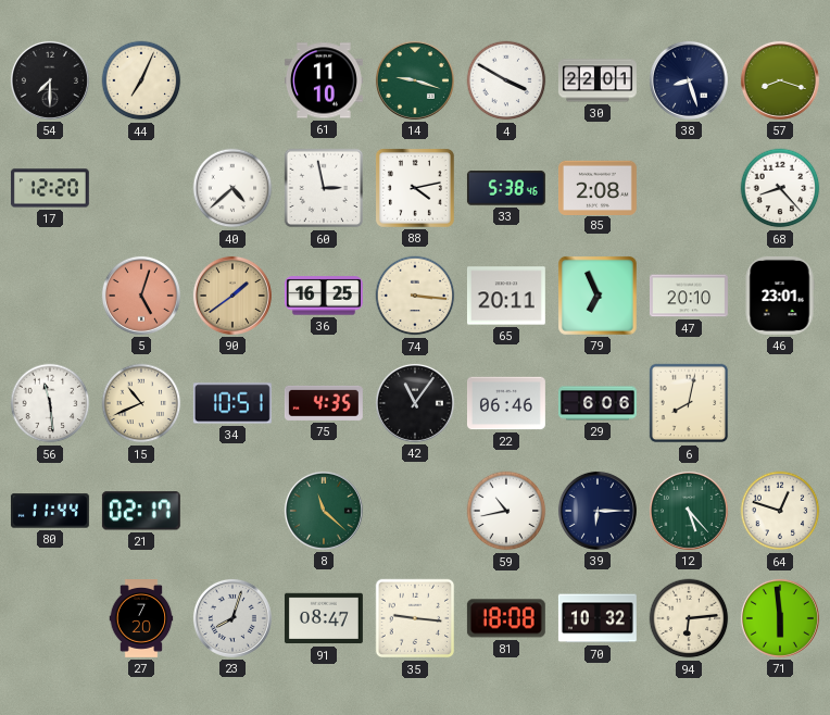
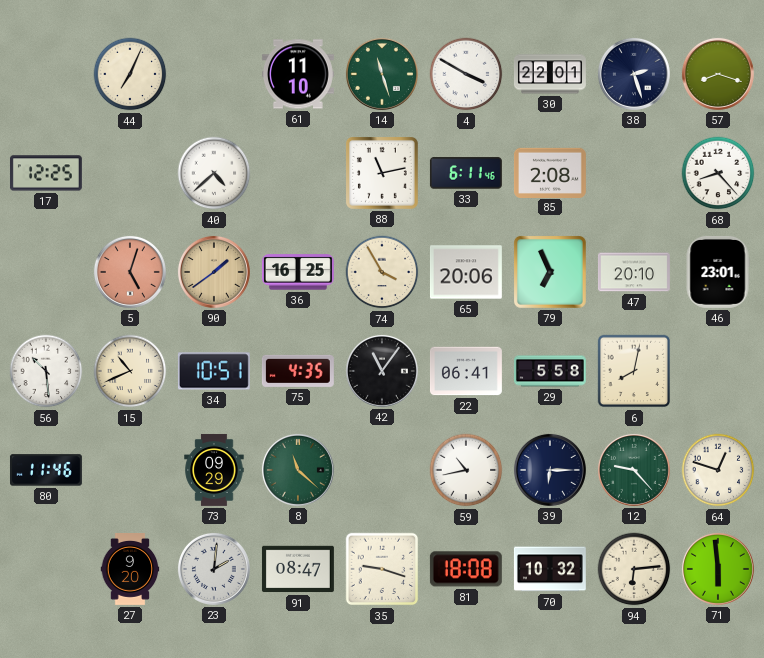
54: 7:30 -> none (50, 80)
14: 9:18 -> 11:27 (382, 74)
38: 8:27 -> 2:27 (634, 74)
17: 12:20 -> 12:25 (46, 173)
60: 2:58 -> none (324, 188)
88: 4:13 -> 11:13 (382, 173)
33: 5:38 -> 6:11 (466, 173)
74: 3:16 -> 3:55 (382, 272)
65: 20:11 -> 20:06 (466, 272)
56: 11:29 -> 10:29 (46, 371)
22: 06:46 -> 06:41 (466, 371)
29: 6:06 -> 5:58 (550, 371)
80: 11:44 -> 11:46 (46, 470)
21: 02:17 -> none (141, 511)
73: none -> 09:29 (214, 470)
12: 5:23 -> 9:23 (634, 470)
27: 7:20 -> 9:20 (130, 570)
23: 8:03 -> 2:01 (214, 569)
35: 9:16 -> 9:18 (382, 569)
